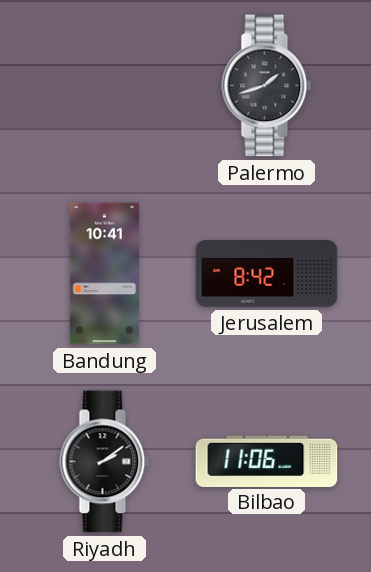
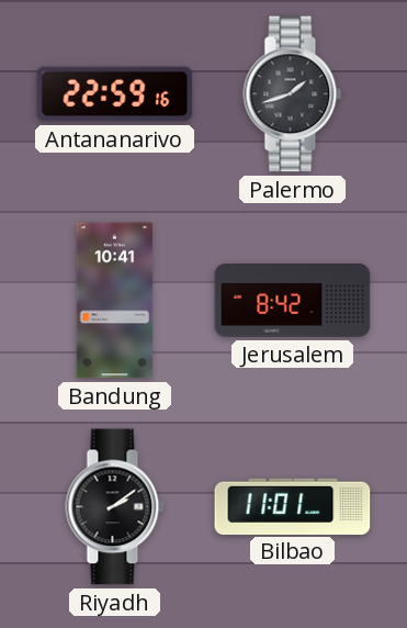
Antananarivo: none -> 22:59 (115, 94)
Bilbao: 11:06 -> 11:01 (293, 506)
